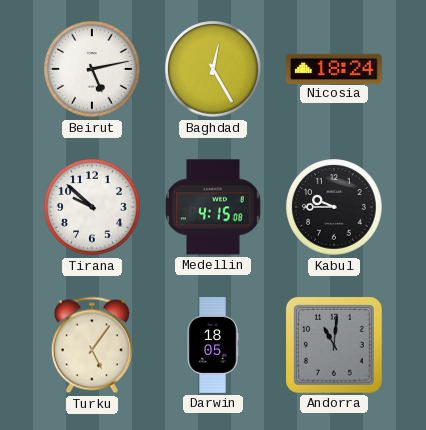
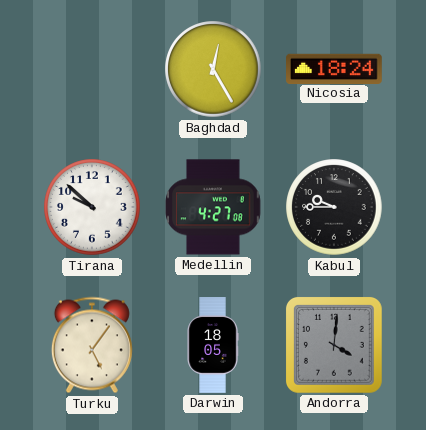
Beirut: 5:13 -> none (92, 69)
Medellin: 4:15 -> 4:27 (214, 207)
Andorra: 11:01 -> 4:01 (334, 345)
